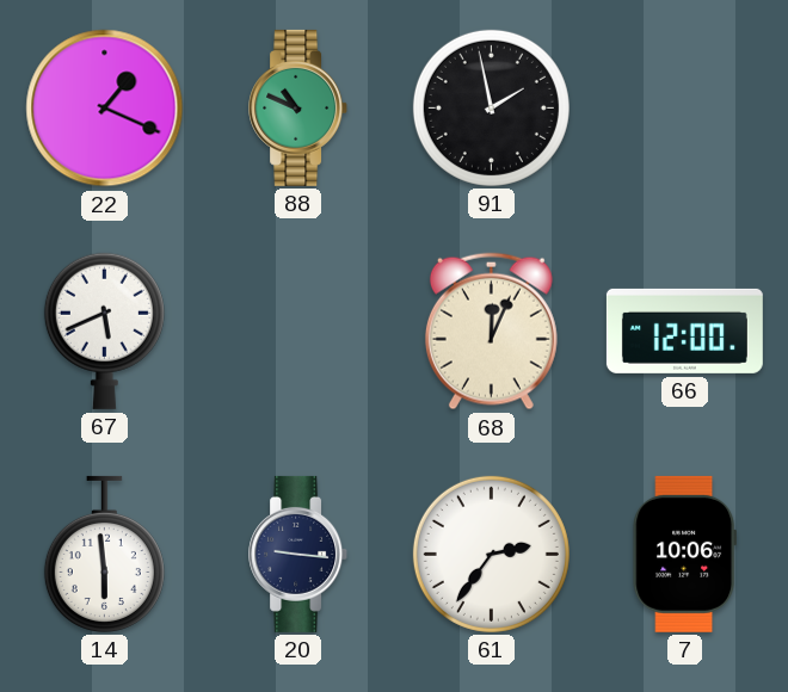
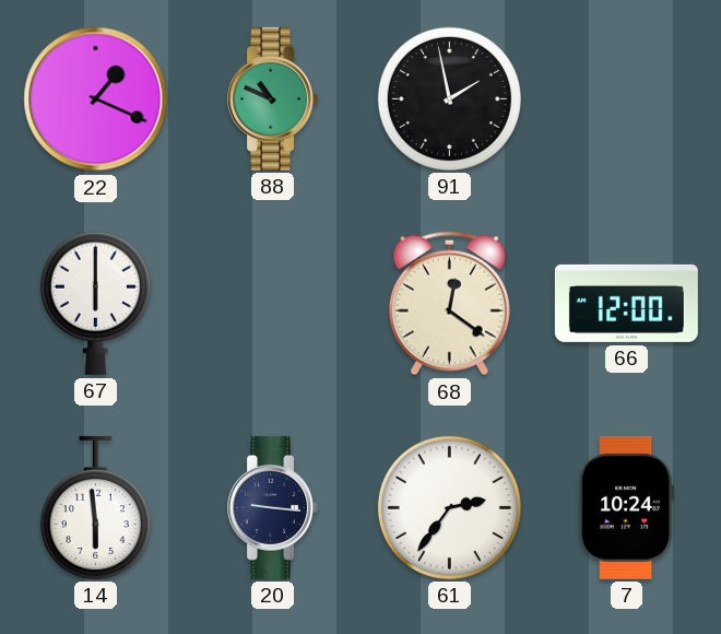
67: 5:41 -> 6:00 (95, 303)
68: 12:04 -> 12:21 (449, 304)
7: 10:06 -> 10:24 (627, 507)
